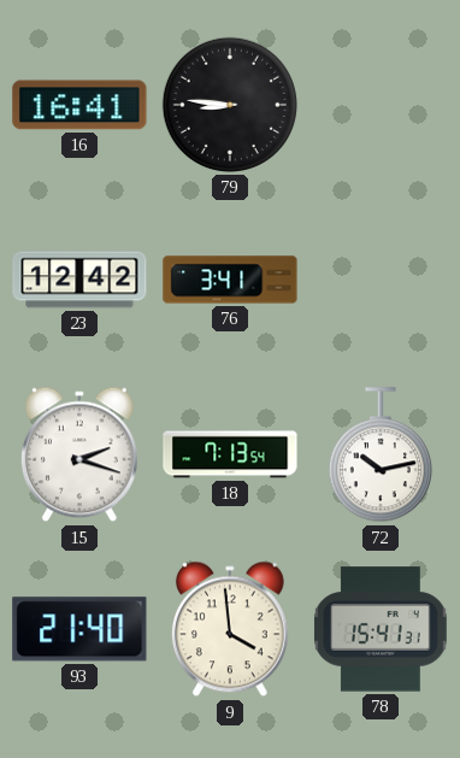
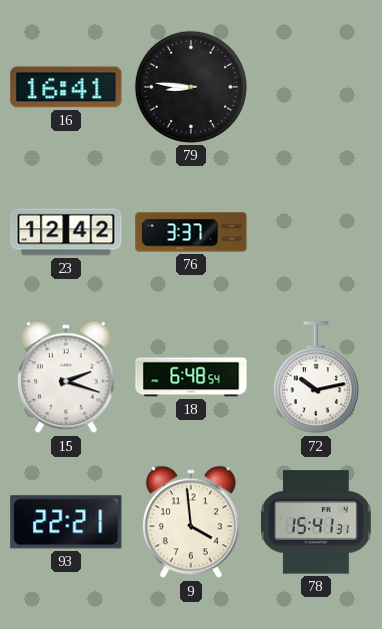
76: 3:41 -> 3:37 (191, 232)
18: 7:13 -> 6:48 (191, 377)
93: 21:40 -> 22:21 (66, 522)
